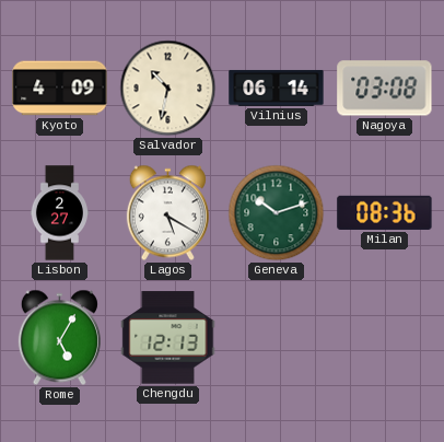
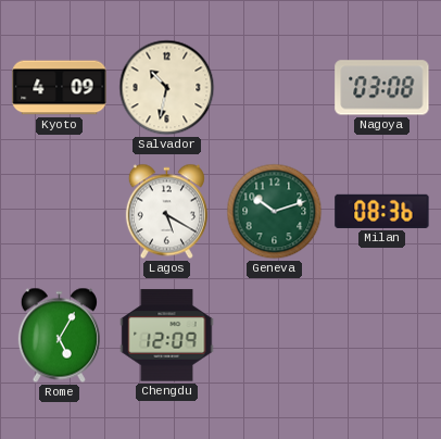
Vilnius: 06:14 -> none (277, 88)
Lisbon: 2:27 -> none (59, 213)
Chengdu: 12:13 -> 12:09 (167, 336)
